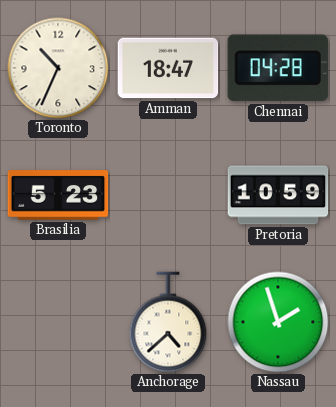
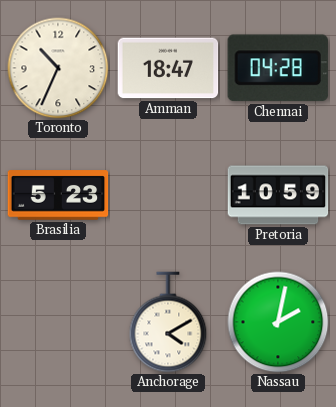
Anchorage: 4:38 -> 4:10 (168, 322)
Nassau: 1:57 -> 2:02 (278, 322)
